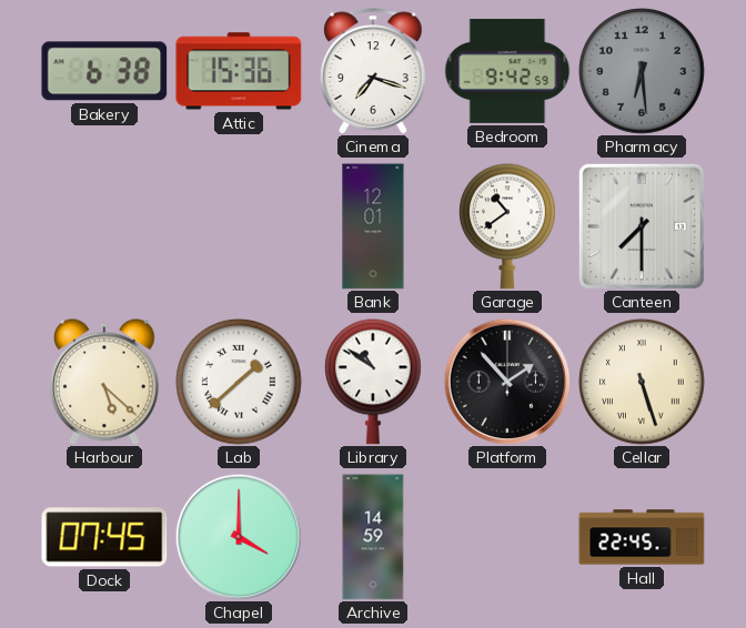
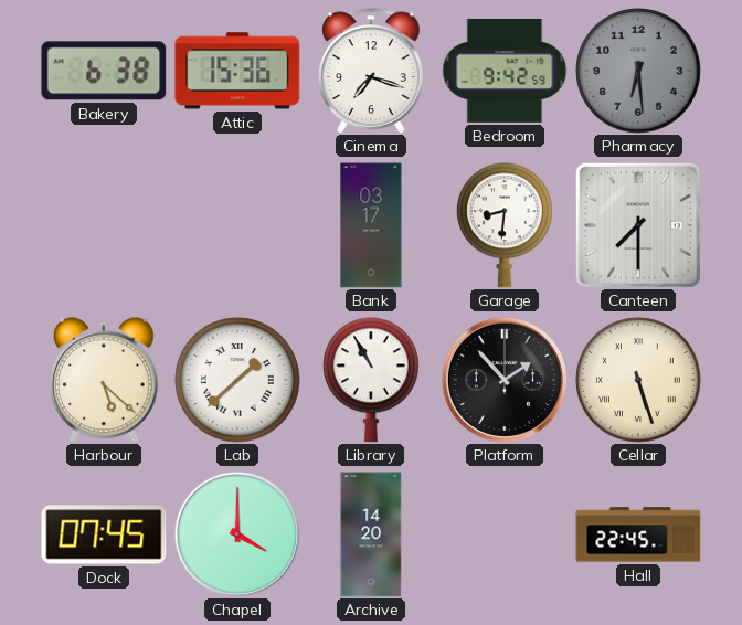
Bank: 12:01 -> 03:17 (371, 225)
Garage: 10:39 -> 8:31 (506, 225)
Library: 10:51 -> 10:55 (372, 380)
Archive: 14:59 -> 14:20 (371, 534)
